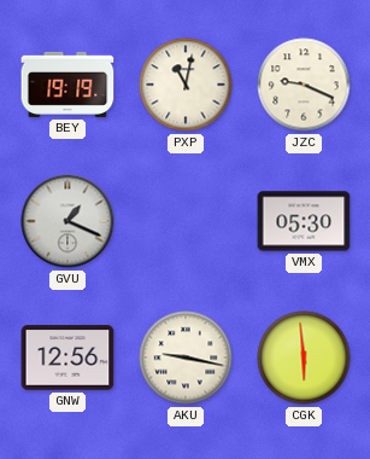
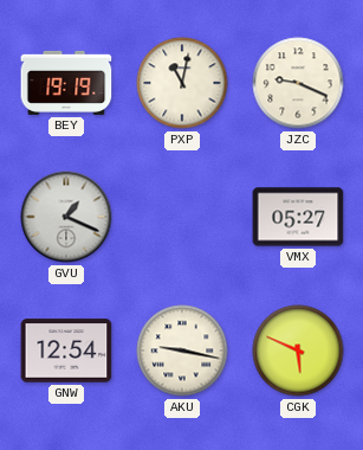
VMX: 05:30 -> 05:27 (298, 217)
GNW: 12:56 -> 12:54 (66, 351)
CGK: 5:59 -> 5:49 (298, 351)
